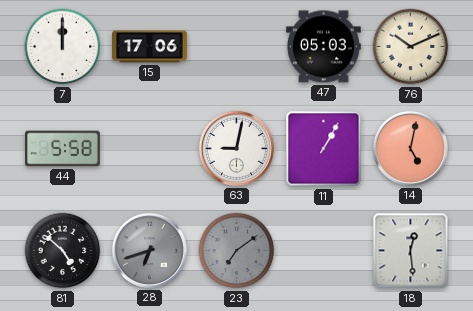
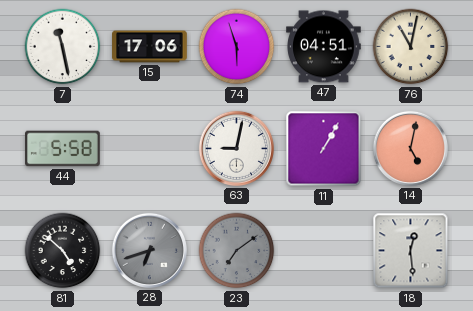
7: 12:00 -> 11:28 (63, 47)
74: none -> 5:57 (237, 47)
47: 05:03 -> 04:51 (324, 47)
76: 10:11 -> 11:02 (411, 47)
